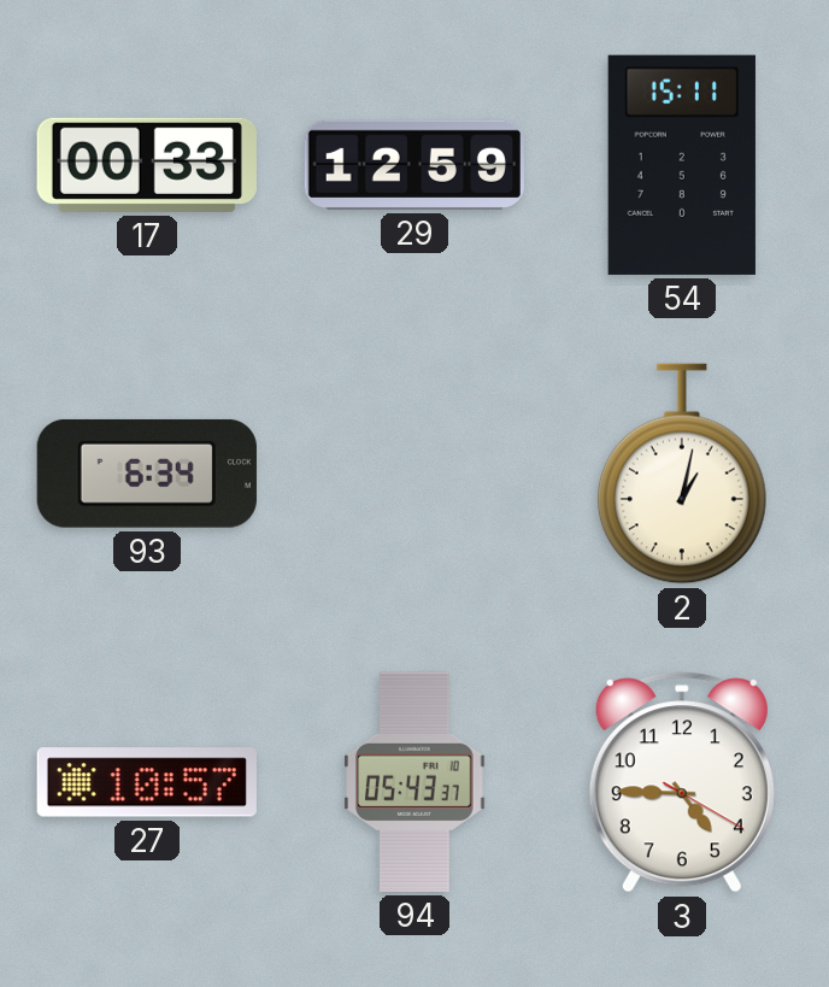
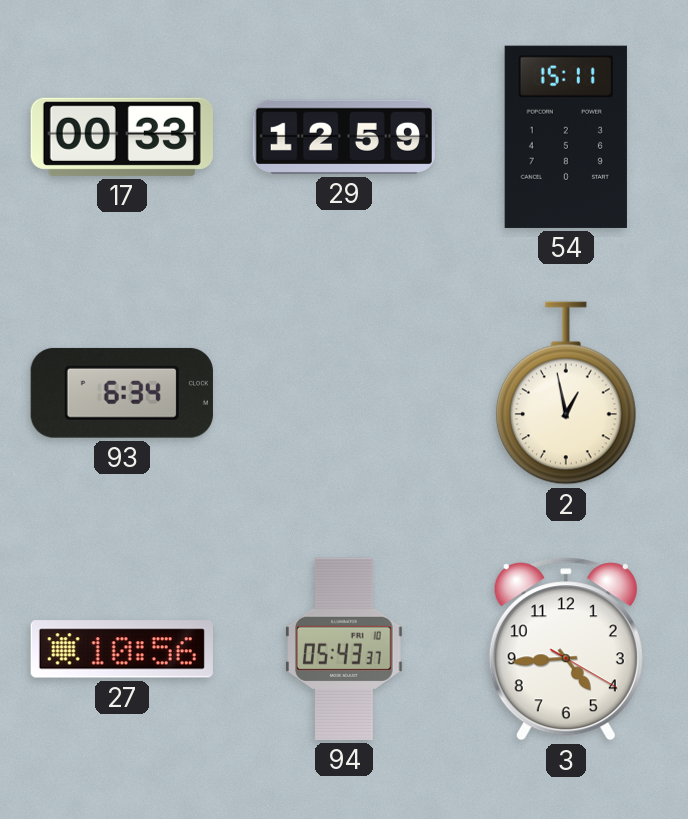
2: 1:02 -> 12:58 (566, 393)
27: 10:57 -> 10:56 (122, 649)
3: 4:45 -> 4:44 (566, 649)
